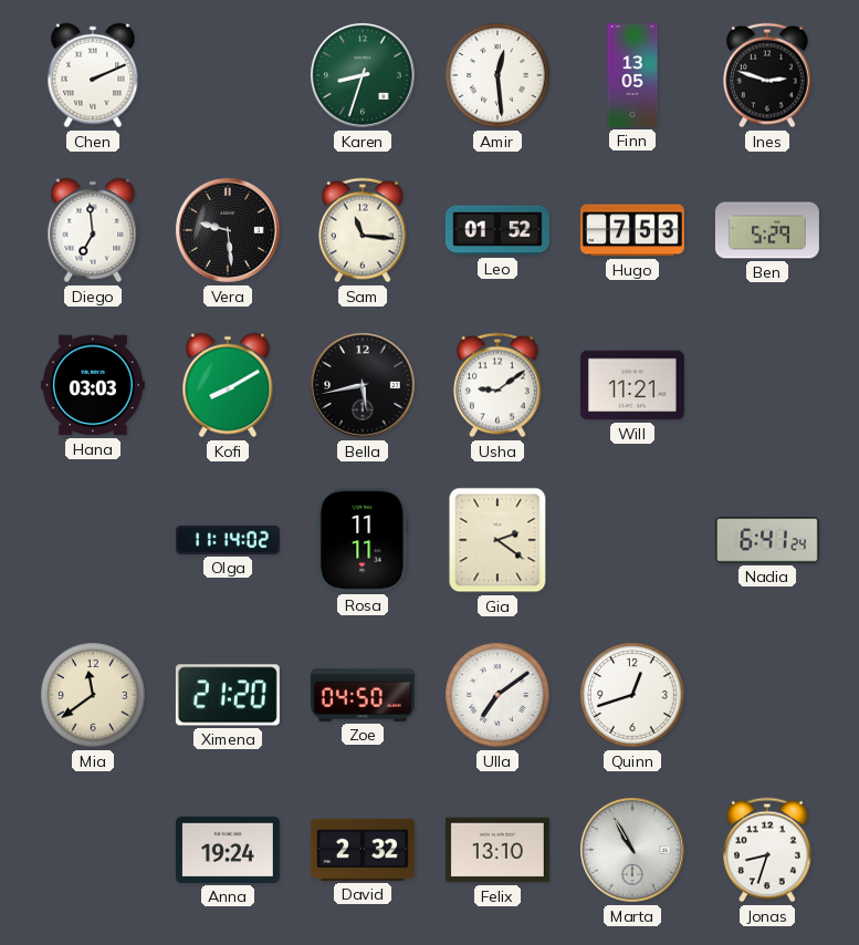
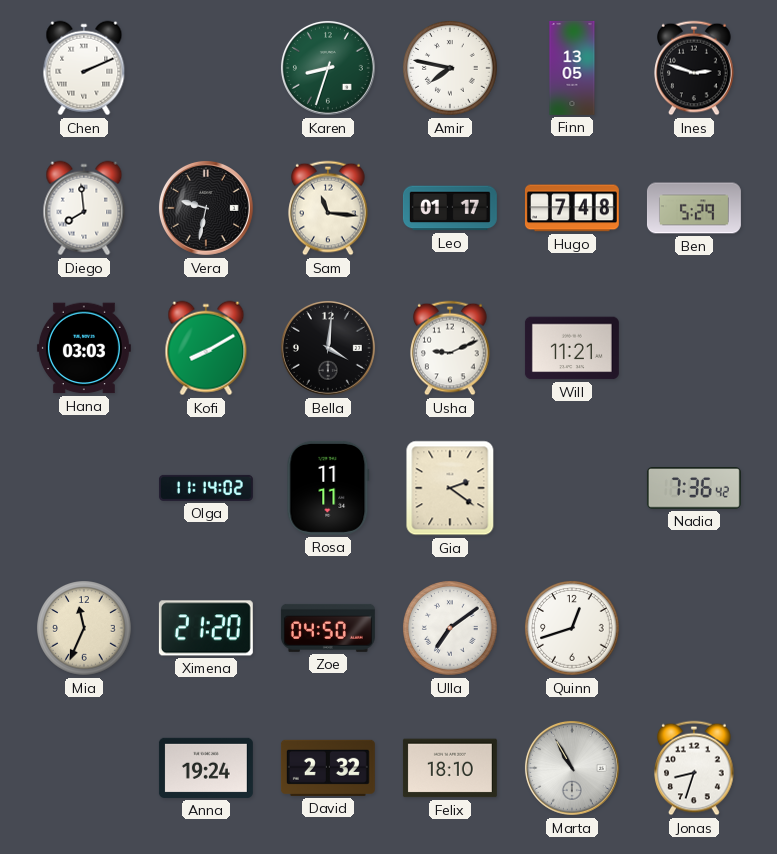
Amir: 12:29 -> 7:47 (450, 68)
Diego: 6:59 -> 7:59 (84, 208)
Vera: 9:29 -> 9:32 (206, 208)
Leo: 01:52 -> 01:17 (450, 208)
Hugo: 7:53 -> 7:48 (572, 208)
Bella: 5:43 -> 4:01 (328, 348)
Usha: 9:09 -> 9:11 (450, 348)
Nadia: 6:41 -> 7:36 (694, 488)
Mia: 11:39 -> 11:34 (84, 628)
Felix: 13:10 -> 18:10 (450, 768)
